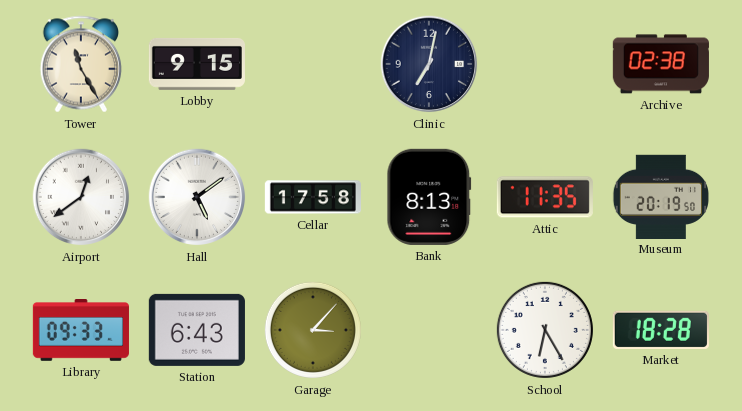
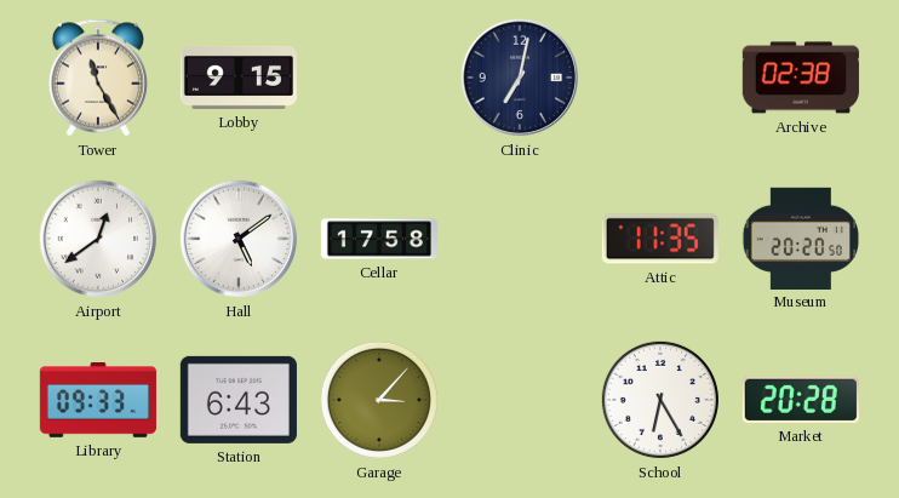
Bank: 8:13 -> none (429, 197)
Museum: 20:19 -> 20:20 (801, 237)
Market: 18:28 -> 20:28 (801, 400)
